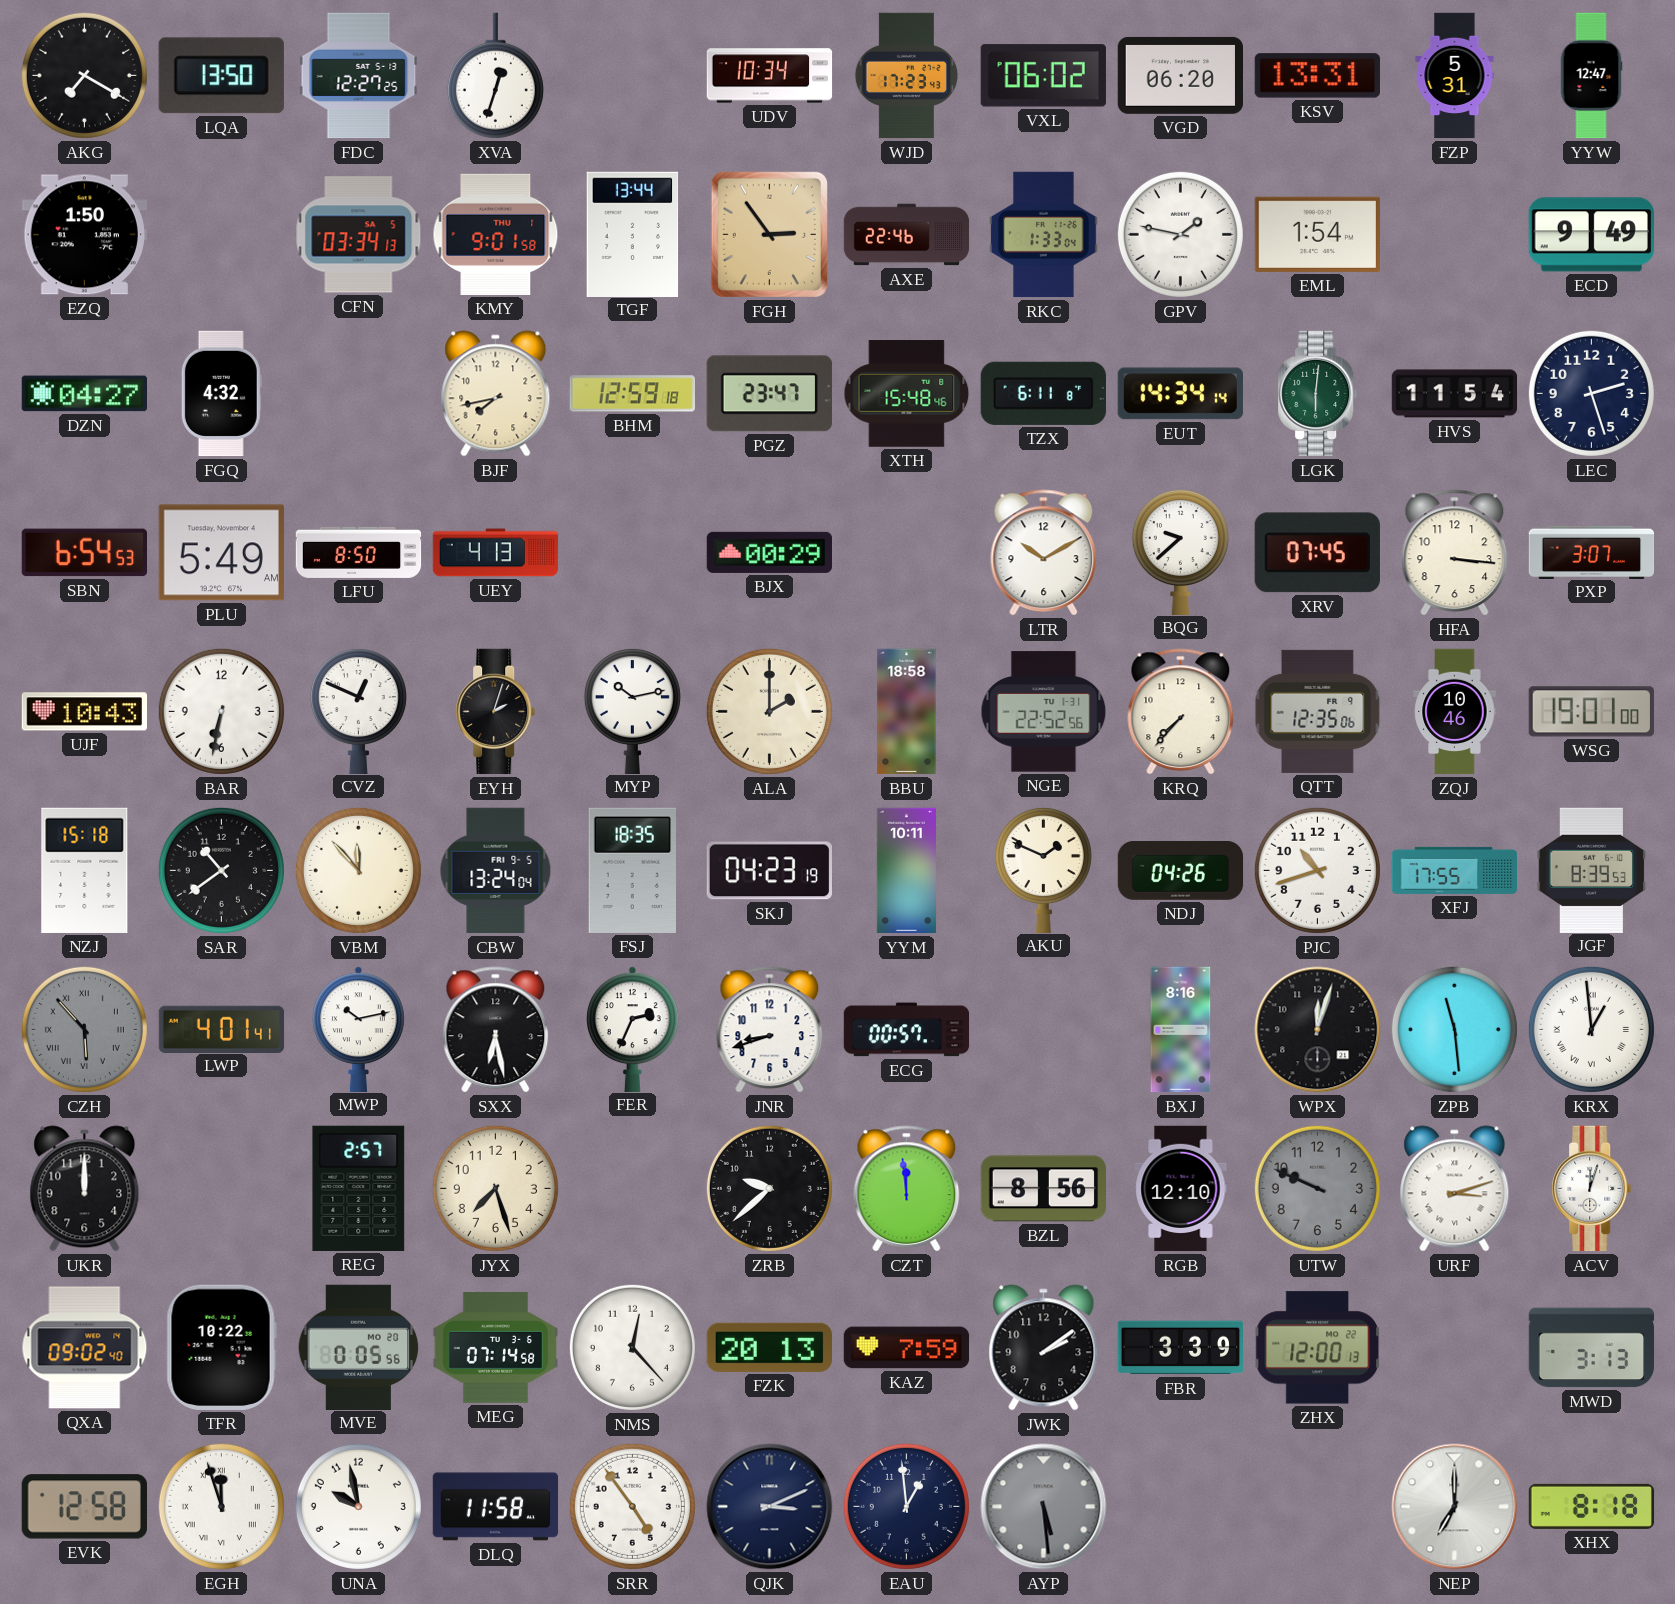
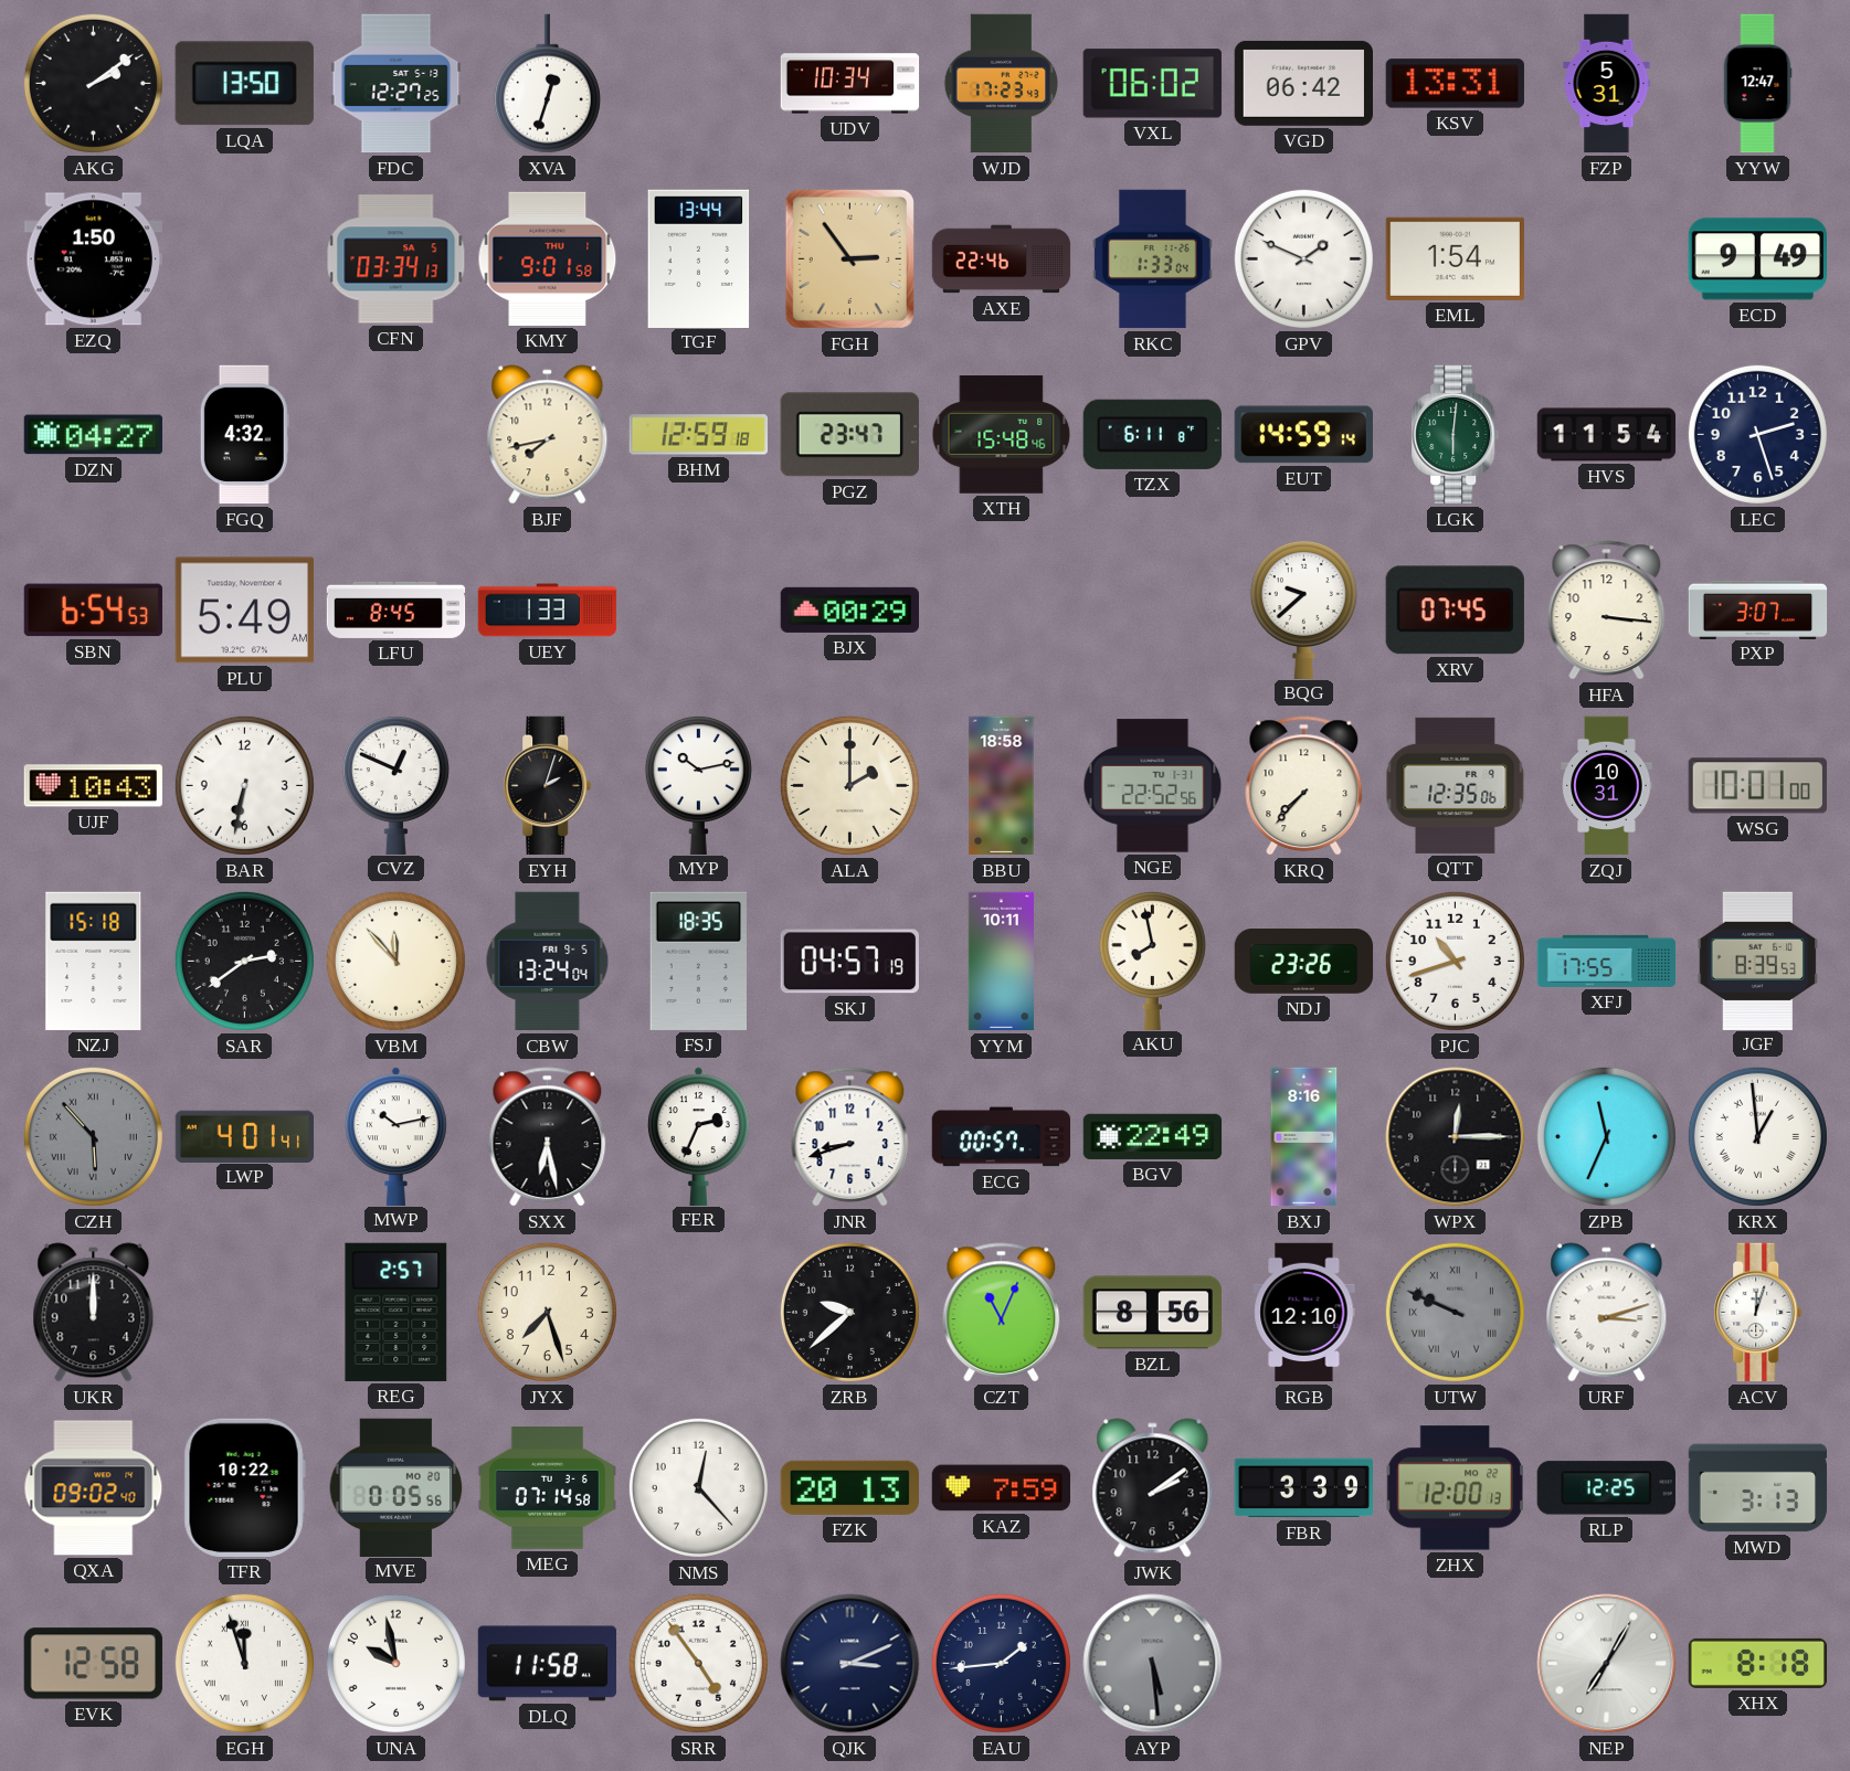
AKG: 7:20 -> 2:09 (93, 83)
VGD: 06:20 -> 06:42 (1303, 83)
GPV: 1:47 -> 1:49 (1303, 258)
EUT: 14:34 -> 14:59 (1303, 435)
LFU: 8:50 -> 8:45 (397, 609)
UEY: 4:13 -> 1:33 (548, 611)
LTR: 10:10 -> none (1044, 553)
ZQJ: 10:46 -> 10:31 (1607, 786)
WSG: 19:01 -> 10:01 (1757, 786)
SAR: 10:39 -> 2:39 (244, 961)
SKJ: 04:23 -> 04:57 (849, 962)
AKU: 1:49 -> 7:58 (1152, 959)
NDJ: 04:26 -> 23:26 (1304, 962)
BGV: none -> 22:49 (1153, 1136)
WPX: 12:03 -> 12:15 (1456, 1137)
ZPB: 11:29 -> 11:34 (1606, 1136)
CZT: 11:59 -> 11:04 (1002, 1313)
UTW numerals: Arabic -> Roman (1455, 1312)
RLP: none -> 12:25 (1606, 1488)
EAU: 12:59 -> 1:44 (1001, 1663)
NEP: 7:00 -> 7:05 (1607, 1664)
